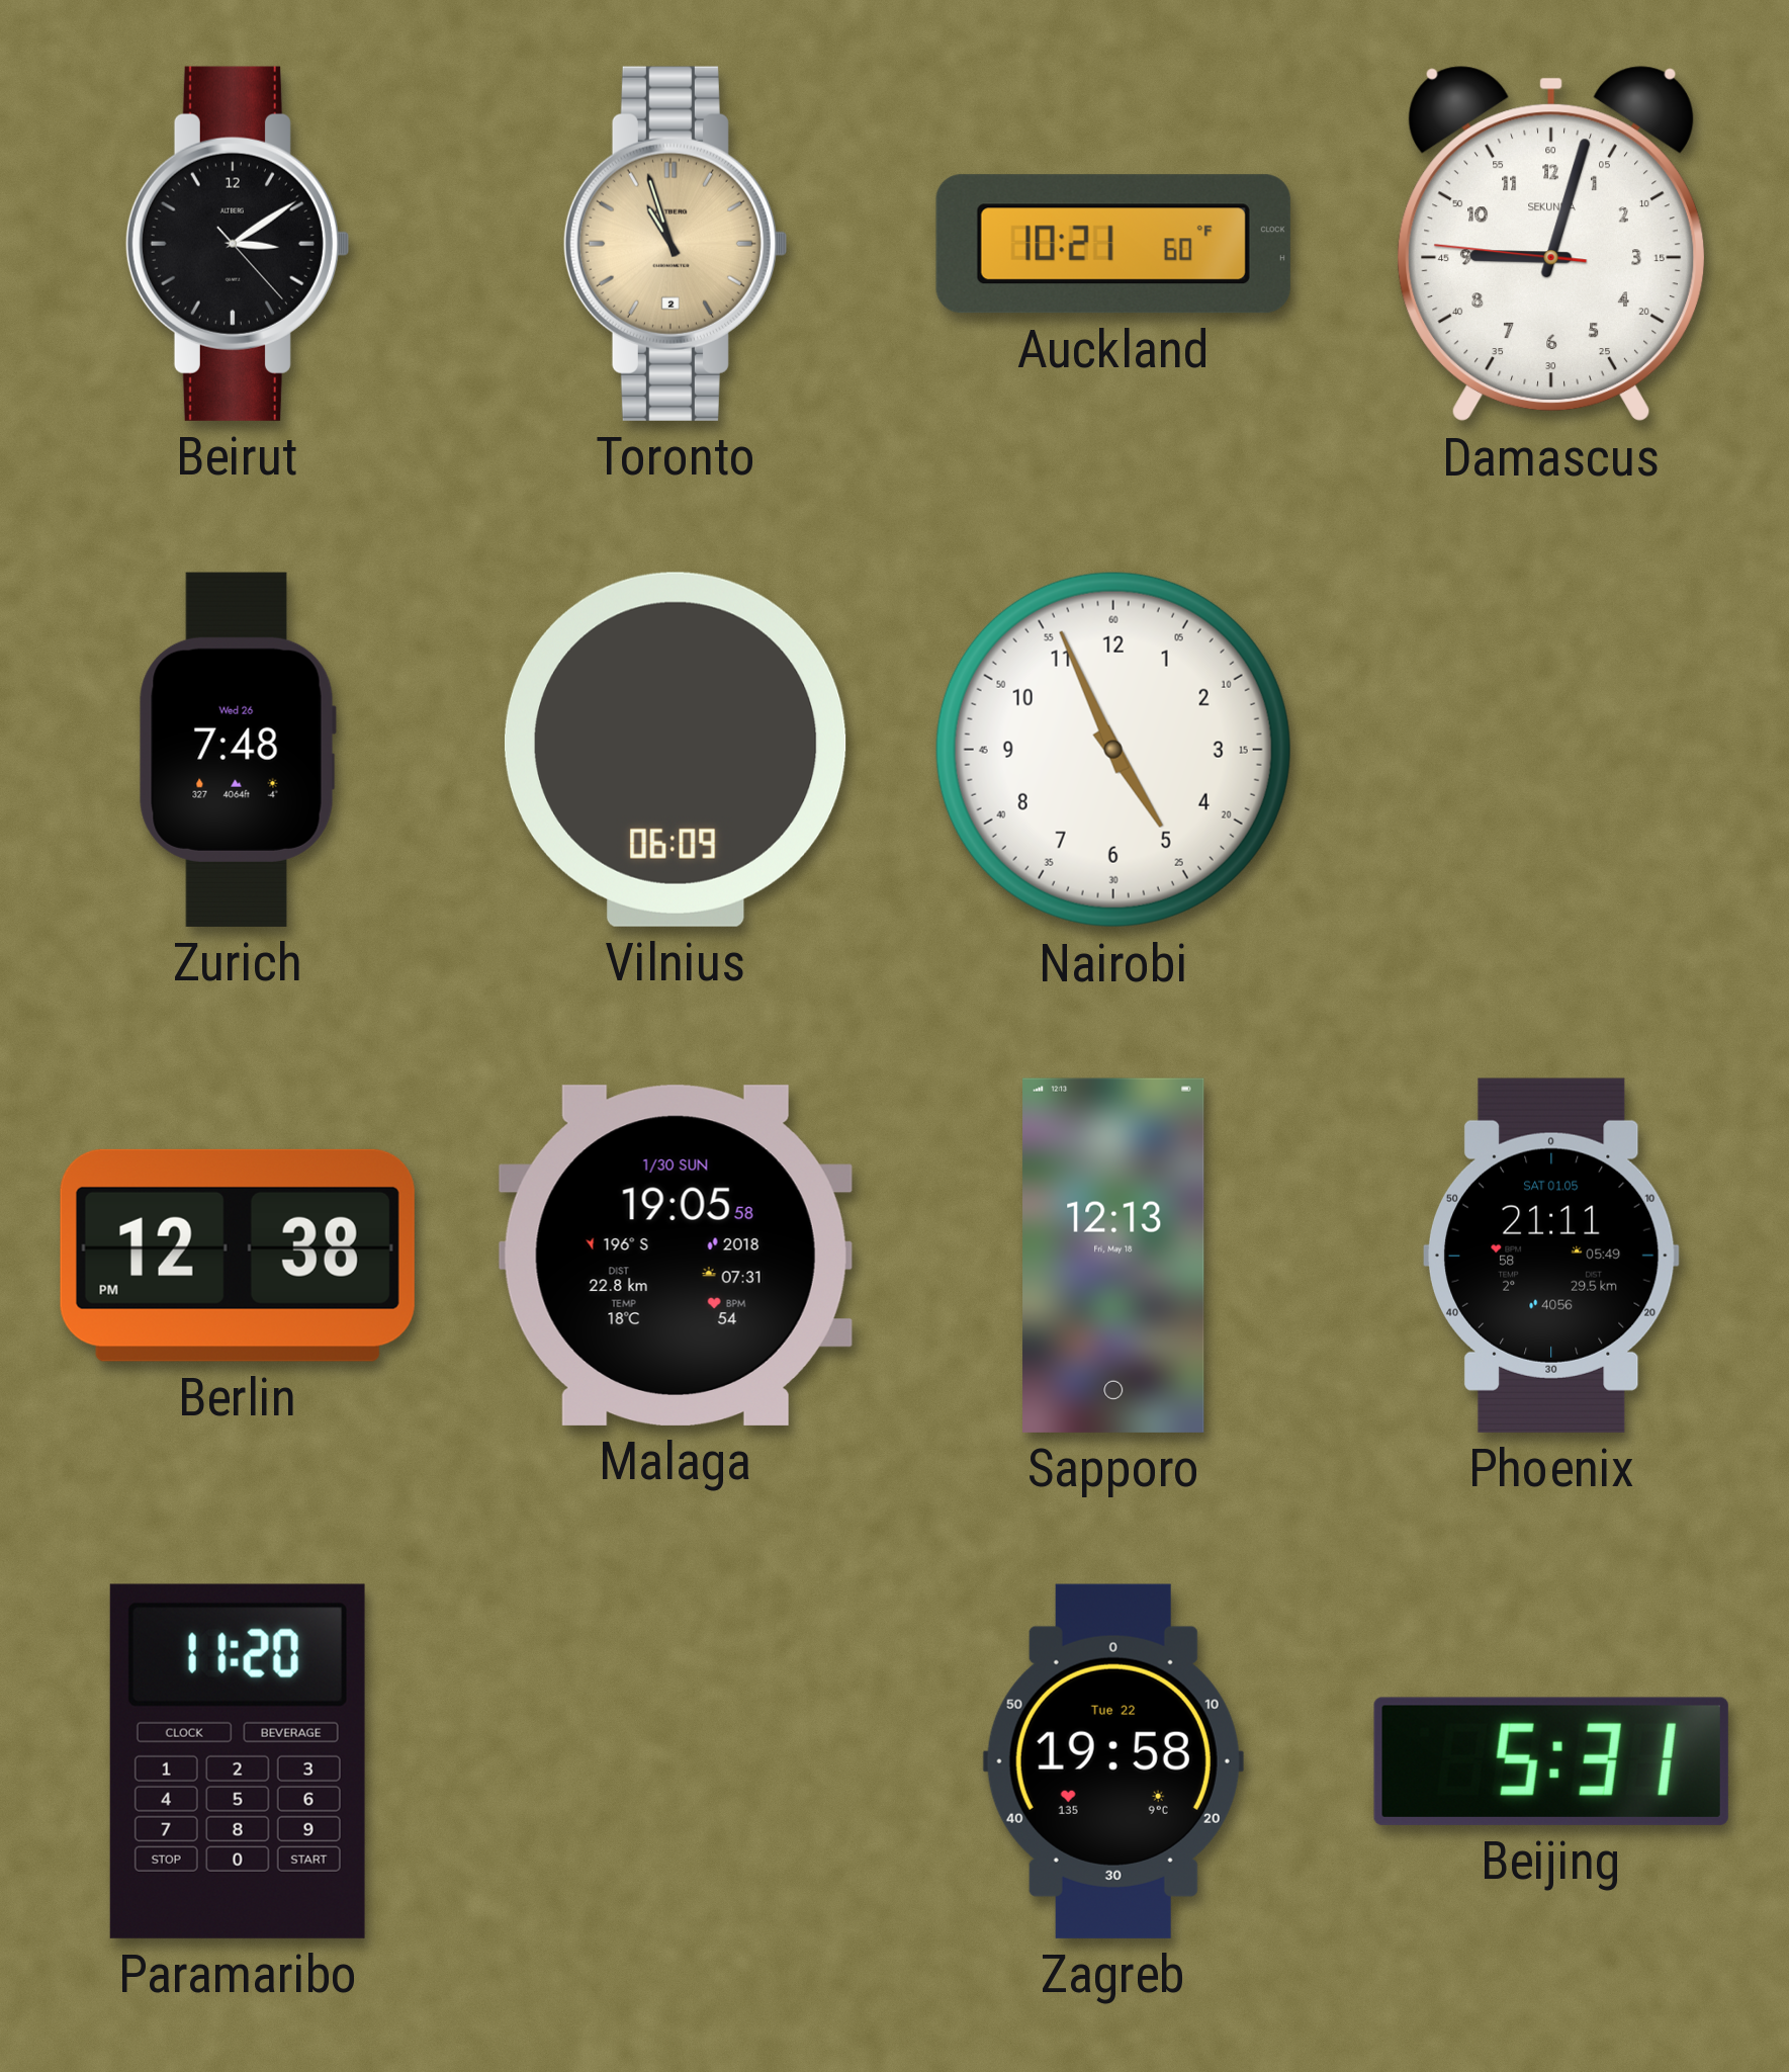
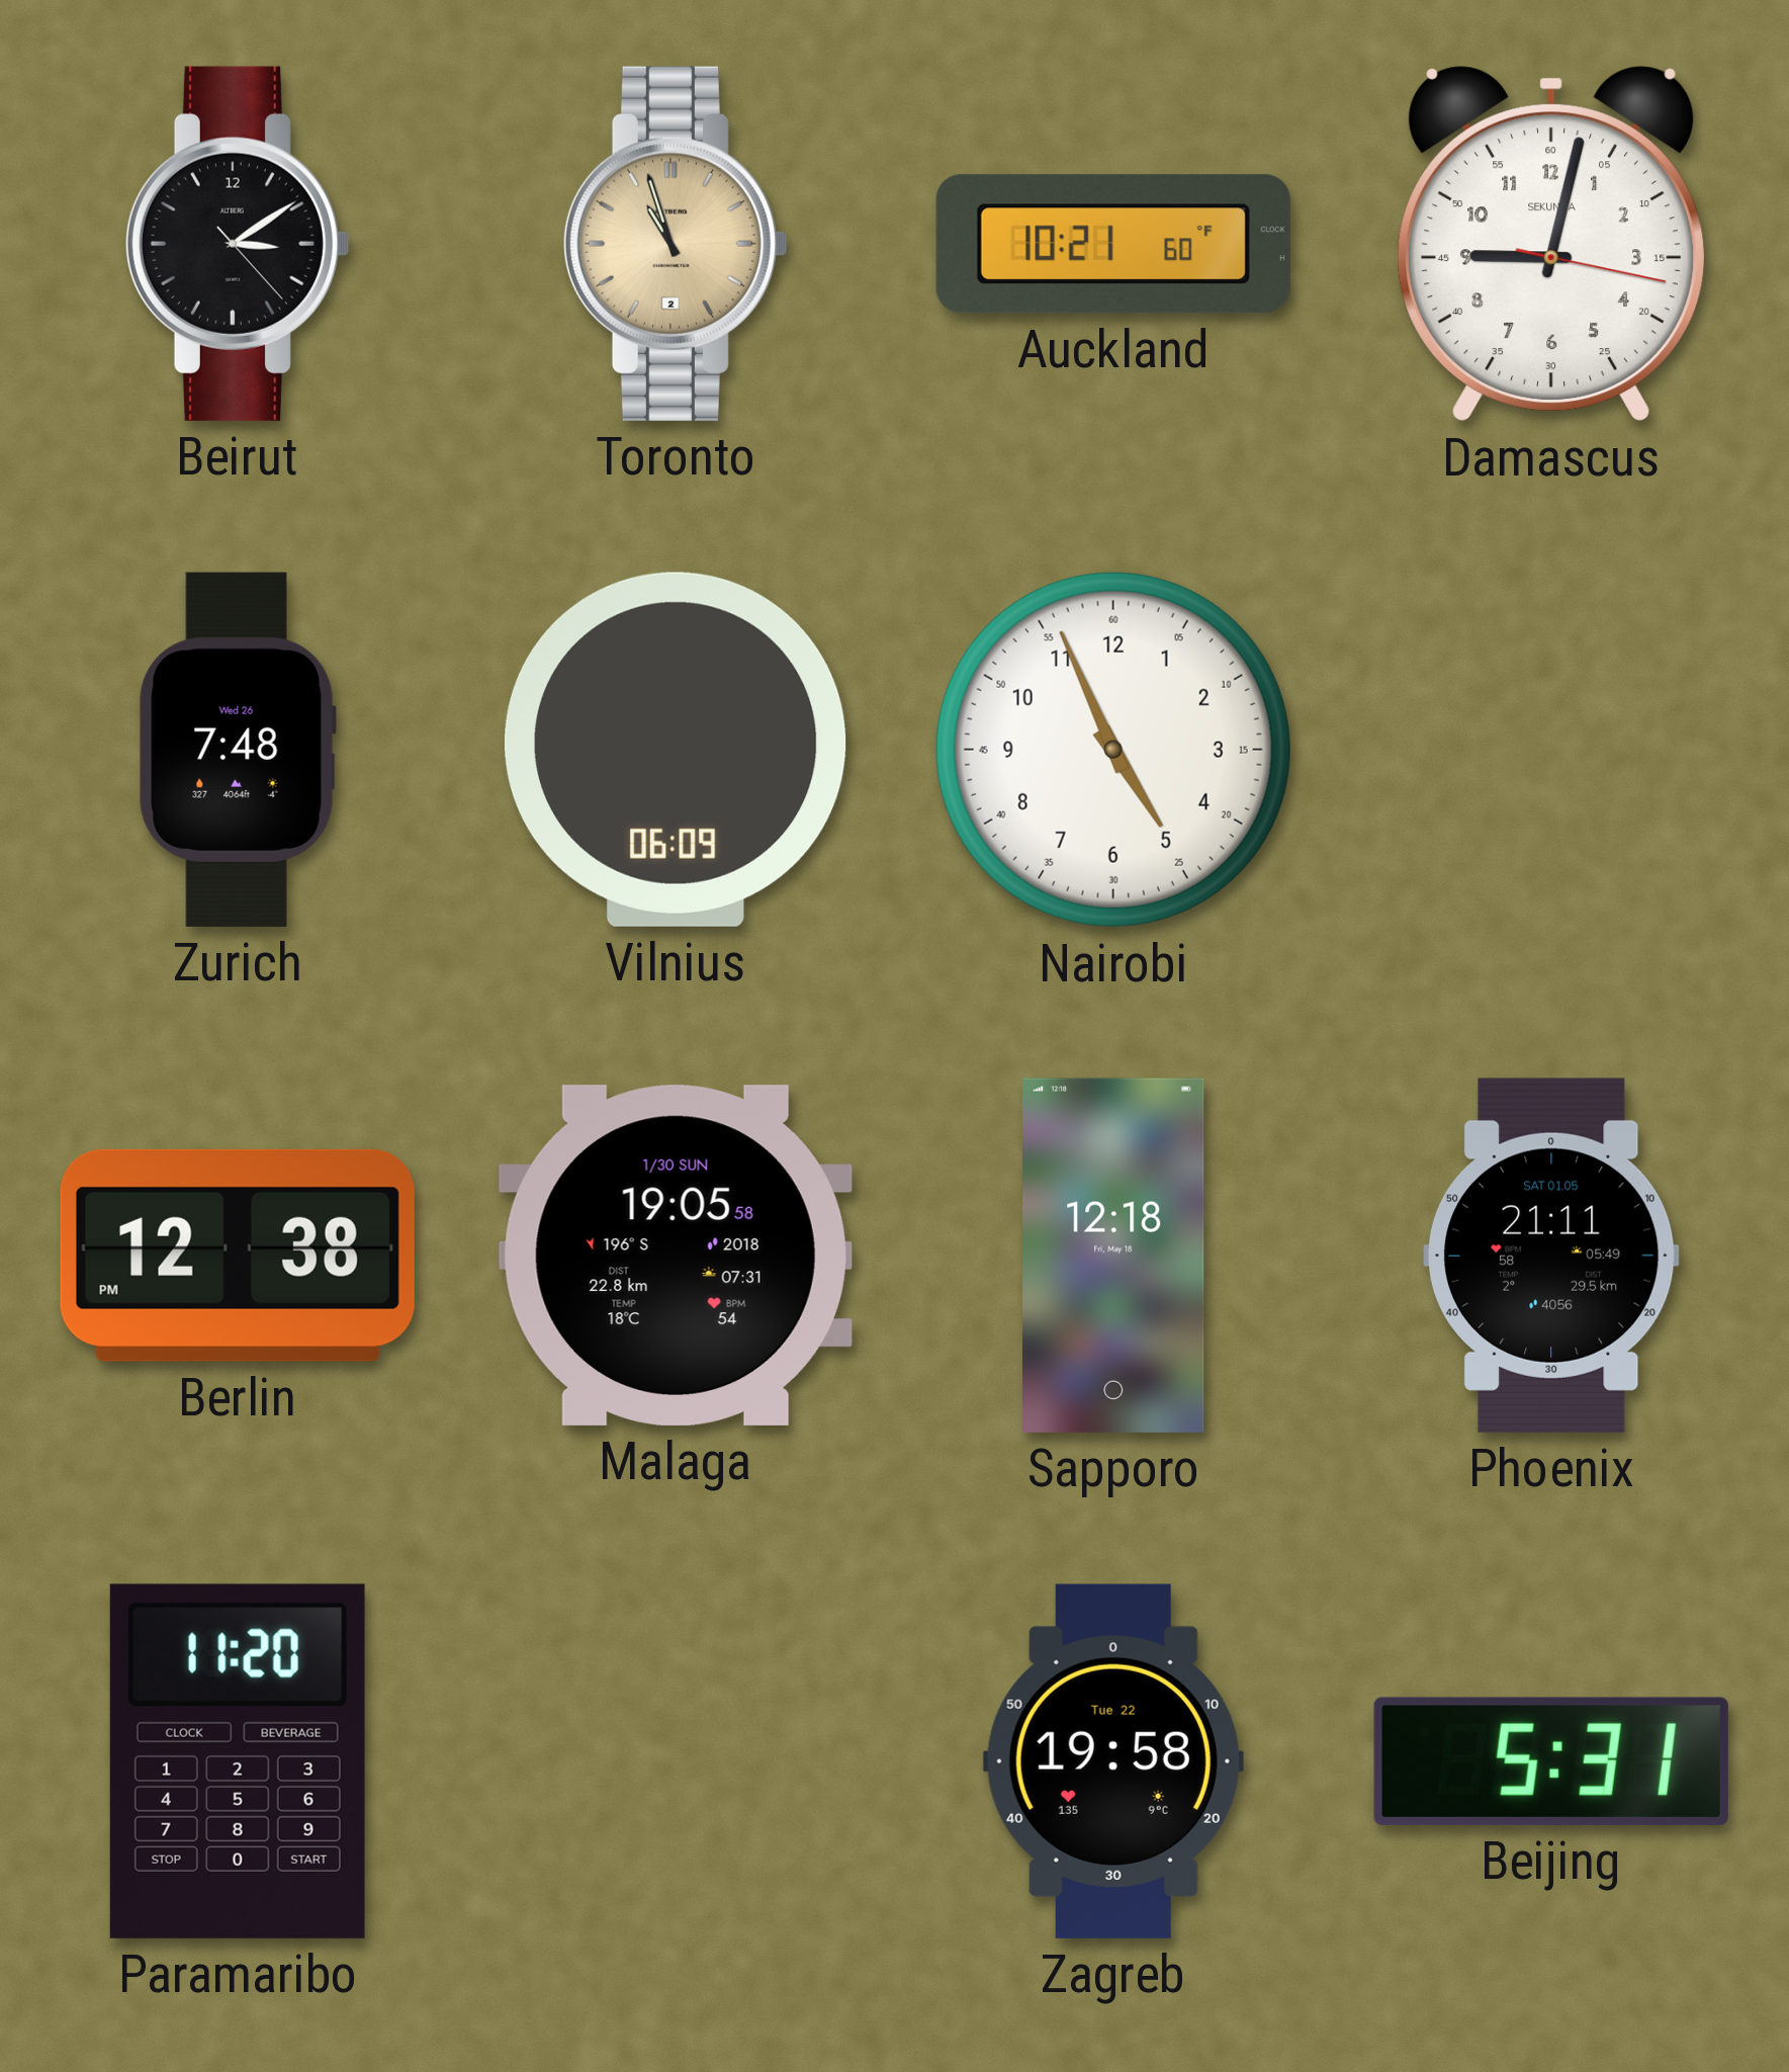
Damascus: 9:02:46 -> 9:02:17 (1551, 244)
Sapporo: 12:13 -> 12:18 (1113, 1256)
